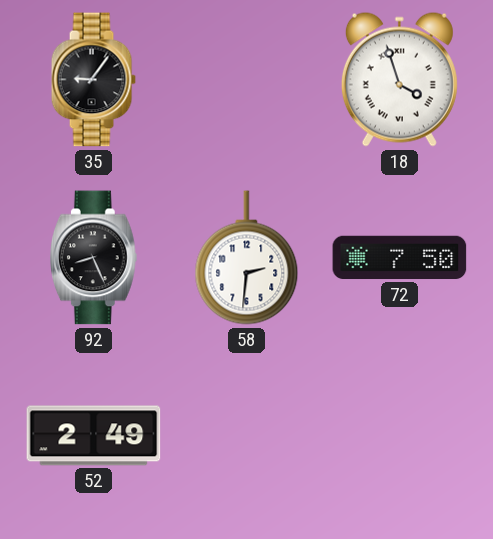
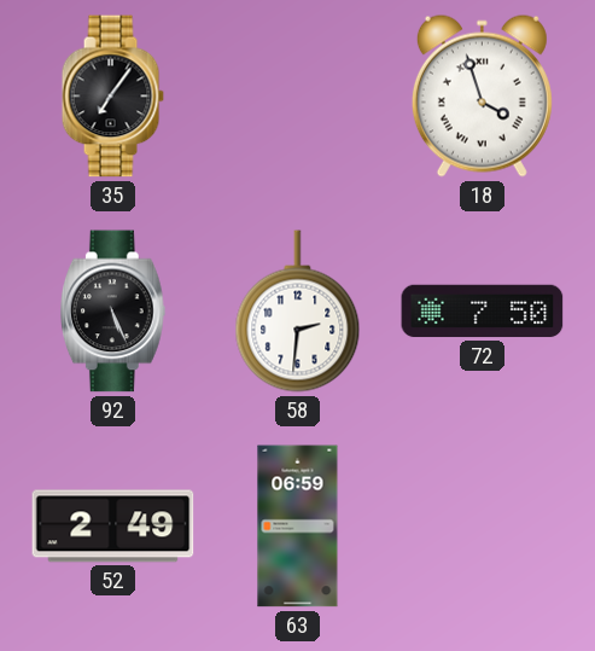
35: 9:06 -> 7:06 (112, 97)
92: 8:26 -> 5:26 (113, 312)
63: none -> 06:59 (298, 527)
